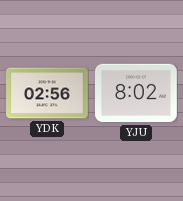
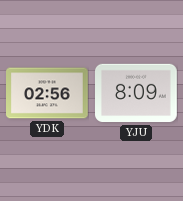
YJU: 8:02 -> 8:09 (137, 93)
